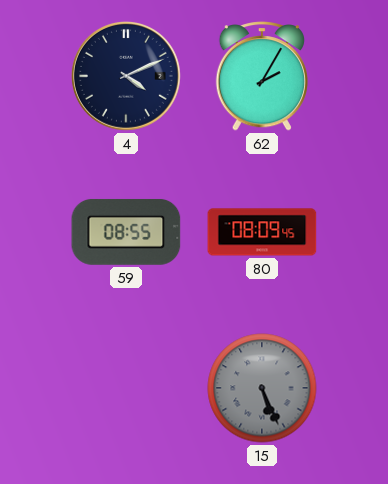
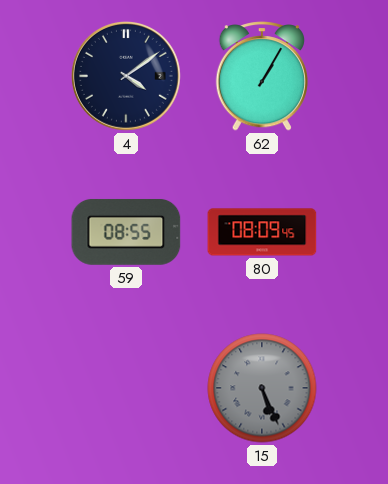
4: 4:11 -> 4:09 (126, 76)
62: 2:05 -> 1:05 (262, 76)
